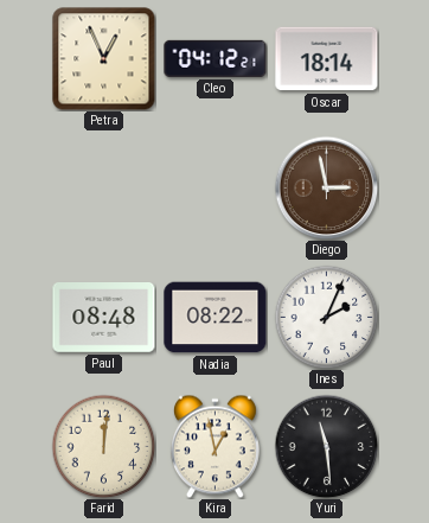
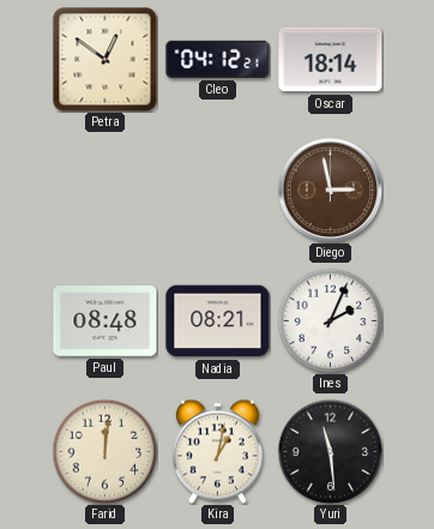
Petra: 12:56 -> 12:51 (106, 60)
Nadia: 08:22 -> 08:21 (218, 321)
Kira: 12:58 -> 1:02 (217, 451)
